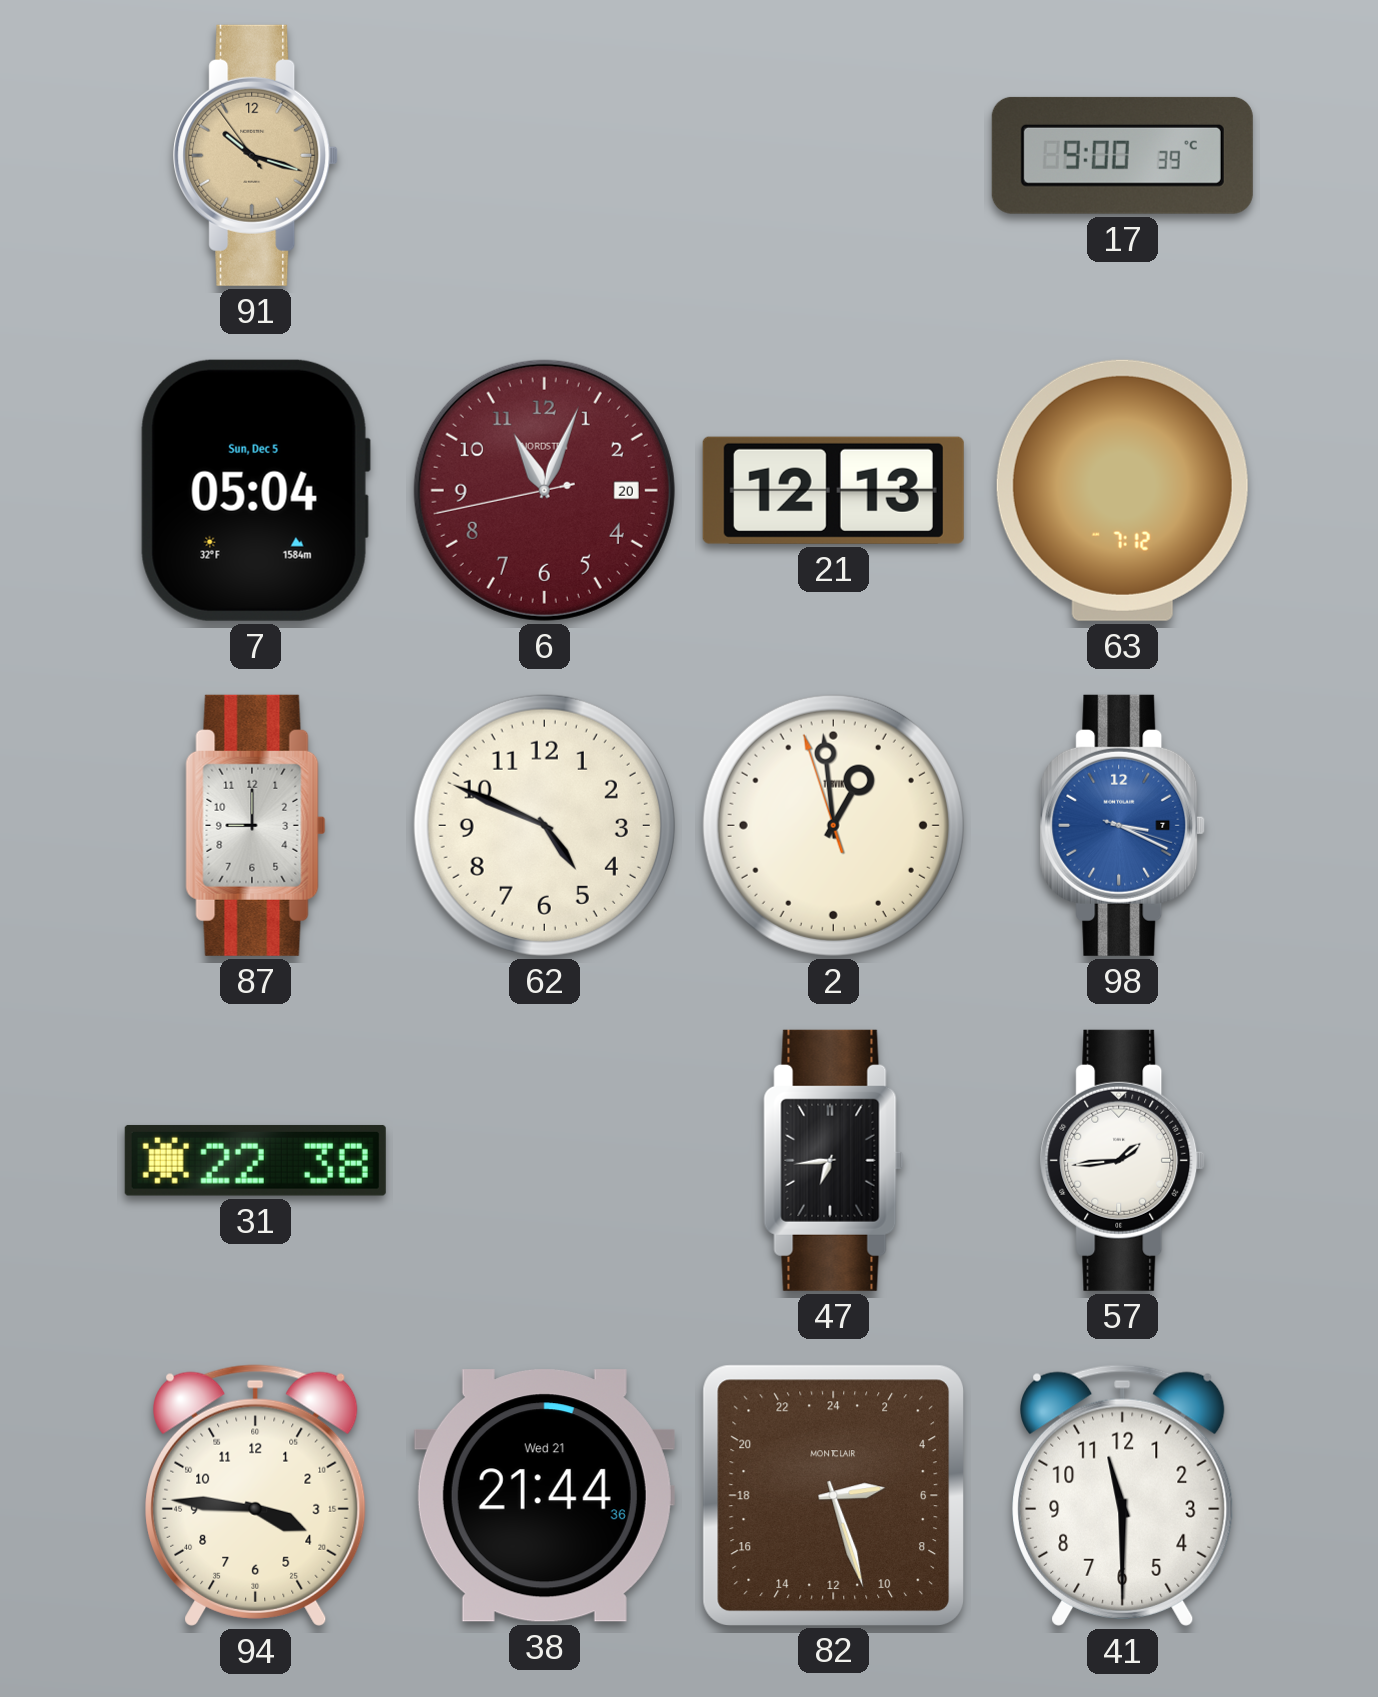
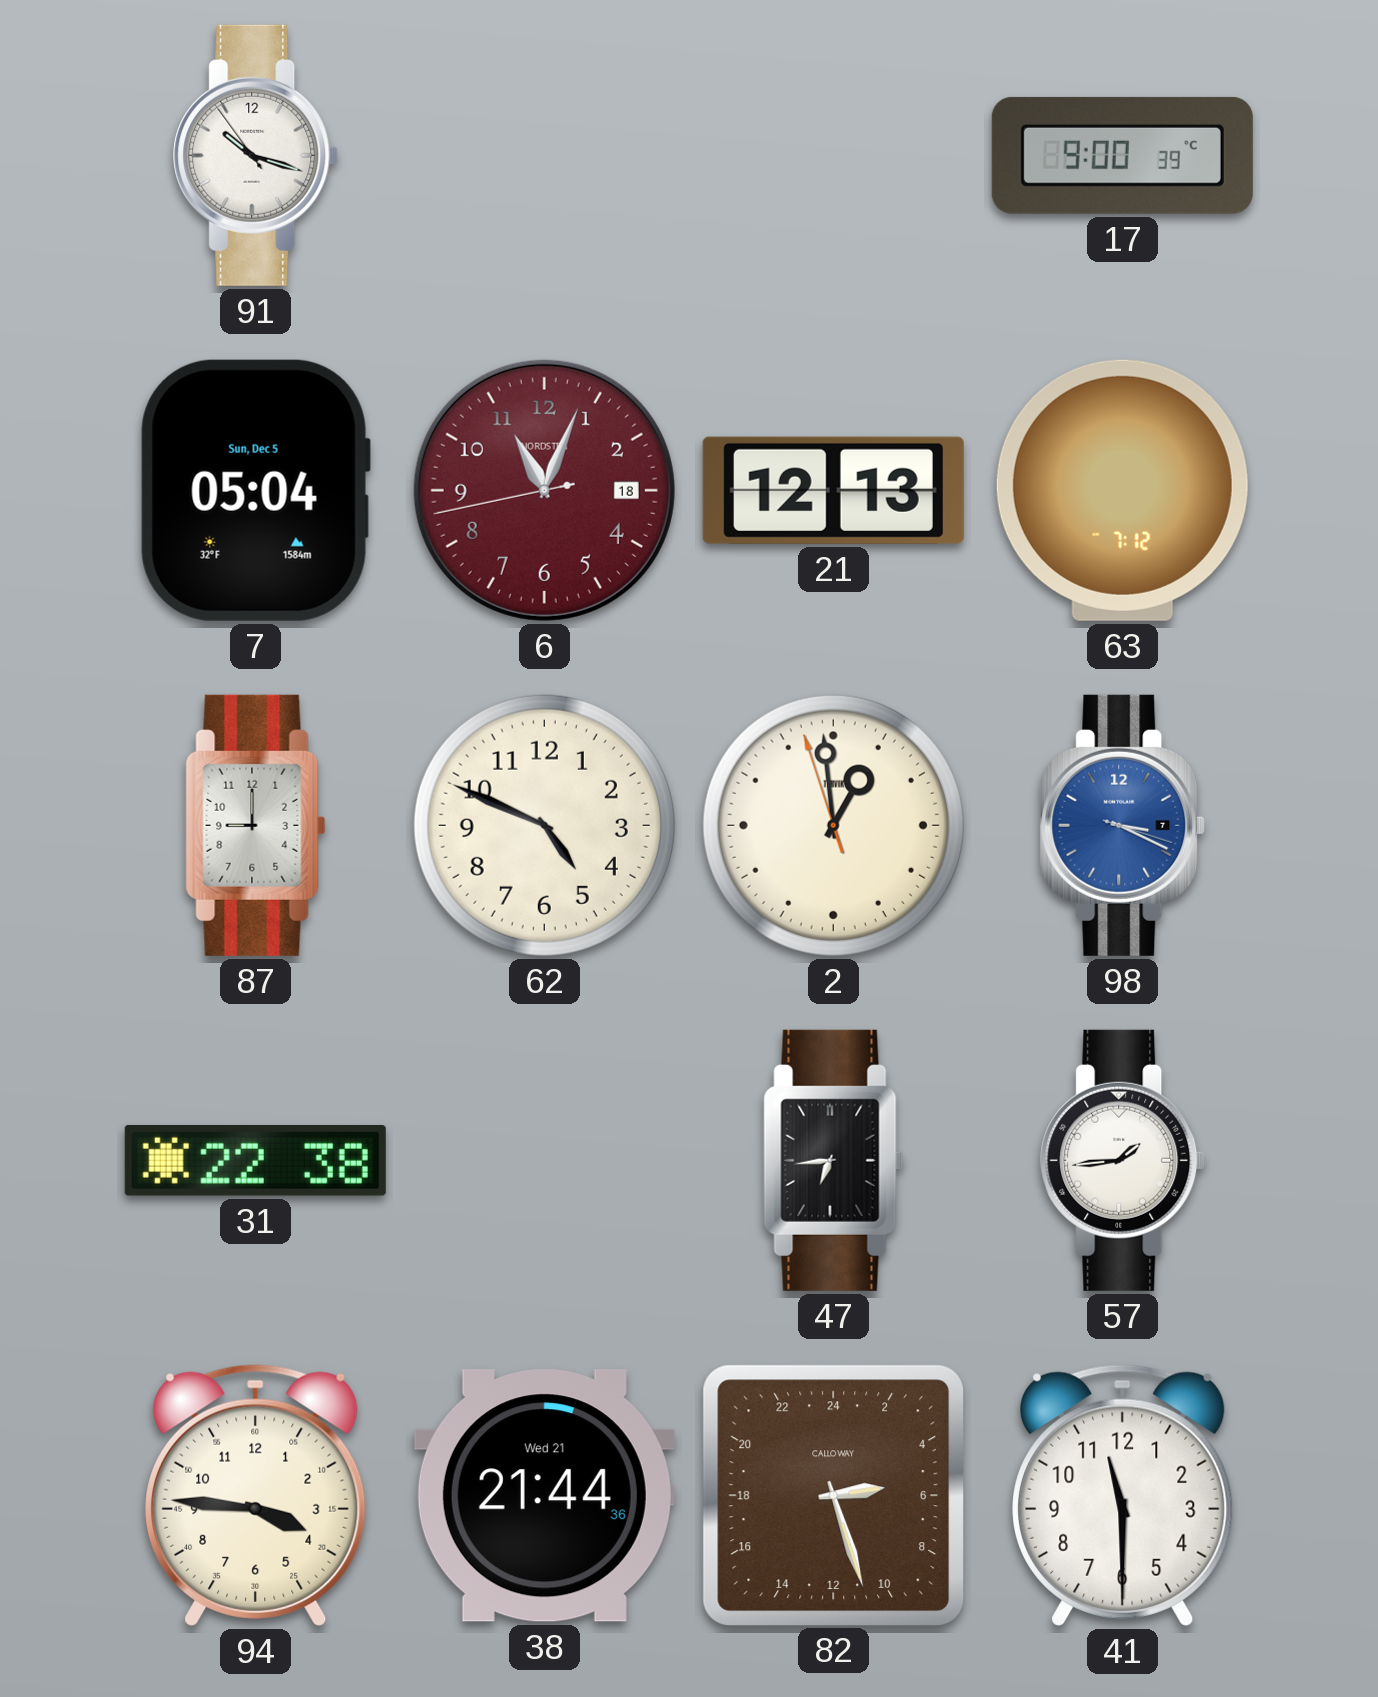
91 dial: champagne -> white (256, 155)
6 date: 20 -> 18 (544, 490)
82 brand: MONTCLAIR -> CALLOWAY (833, 1495)
